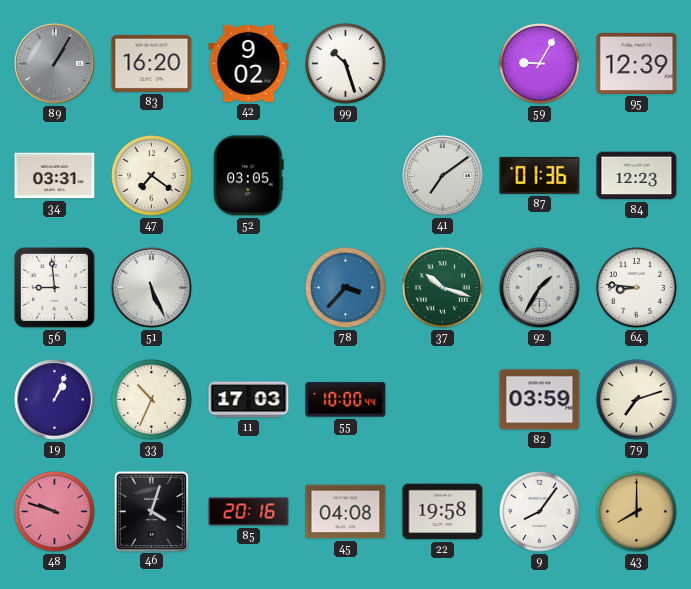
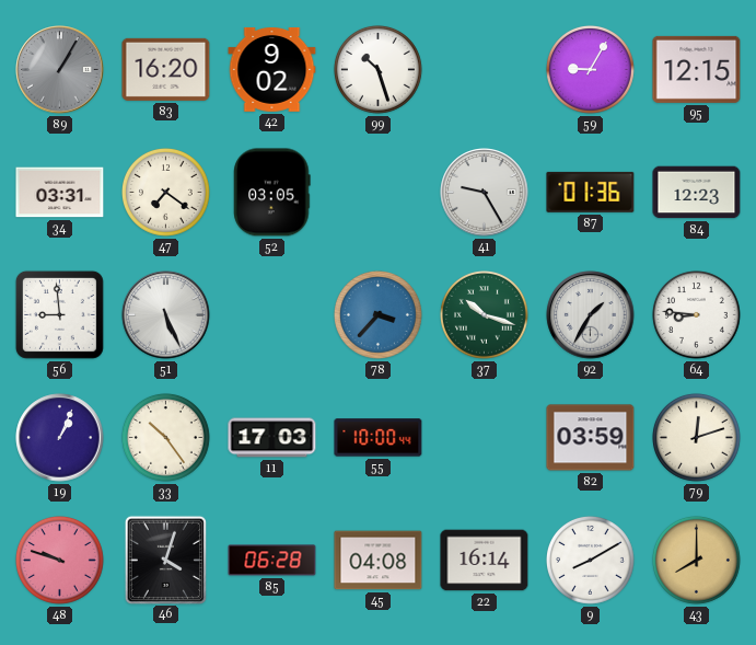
95: 12:39 -> 12:15 (697, 69)
41: 7:09 -> 9:25 (485, 193)
33: 10:34 -> 10:24 (166, 438)
79: 7:12 -> 12:12 (697, 438)
85: 20:16 -> 06:28 (272, 561)
22: 19:58 -> 16:14 (485, 561)
9: 8:06 -> 8:10 (591, 561)
